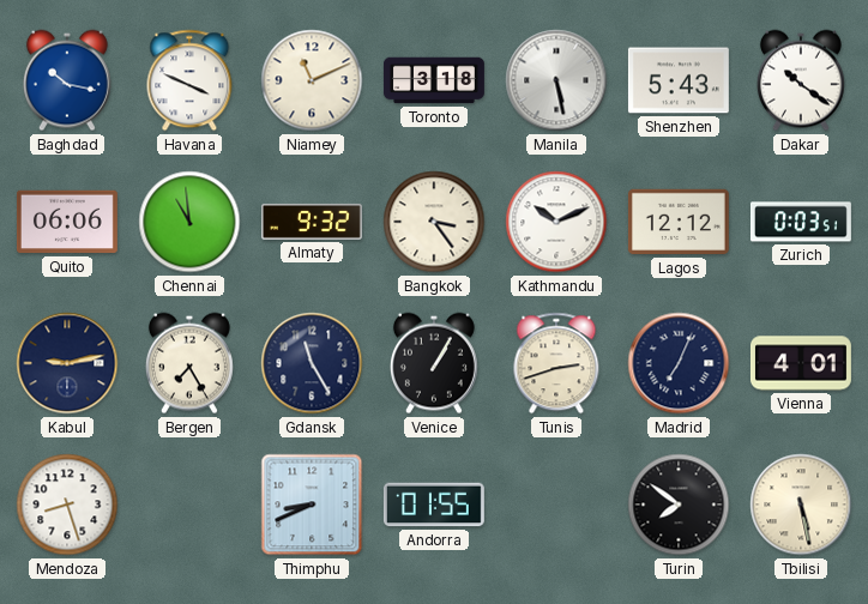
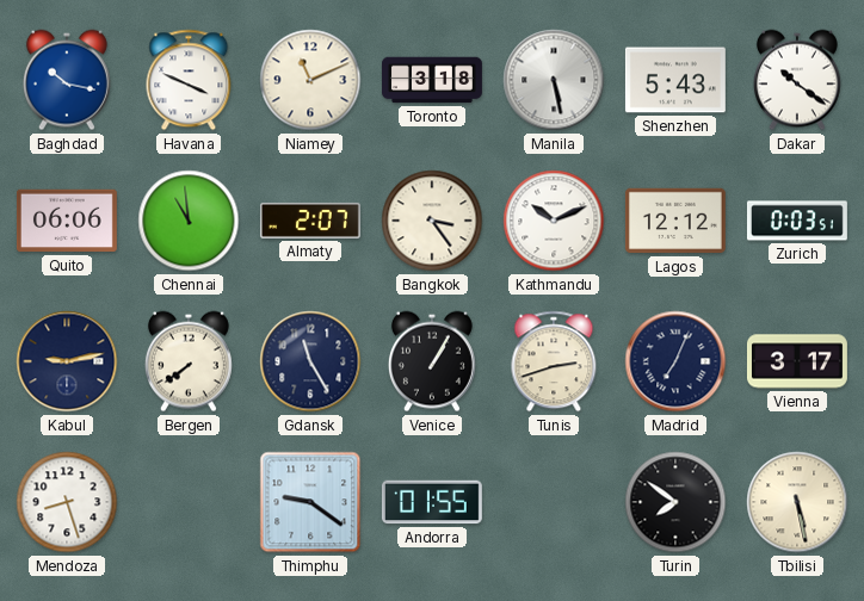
Almaty: 9:32 -> 2:07 (310, 221)
Bergen: 7:25 -> 7:39 (189, 361)
Vienna: 4:01 -> 3:17 (797, 361)
Thimphu: 8:41 -> 9:21 (310, 502)
